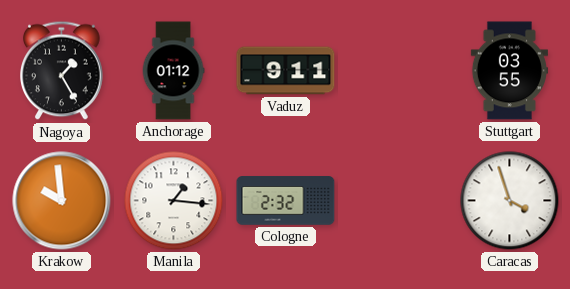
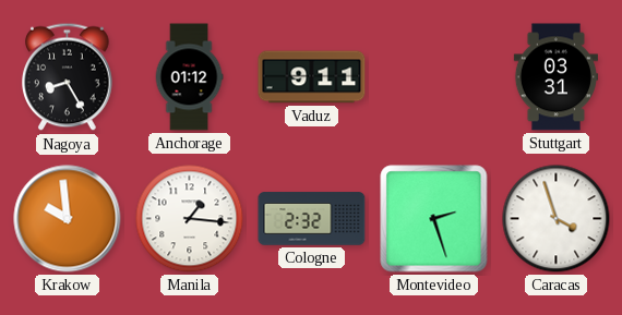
Nagoya: 1:25 -> 8:25 (68, 77)
Stuttgart: 03:55 -> 03:31 (555, 77)
Montevideo: none -> 2:27 (434, 219)
